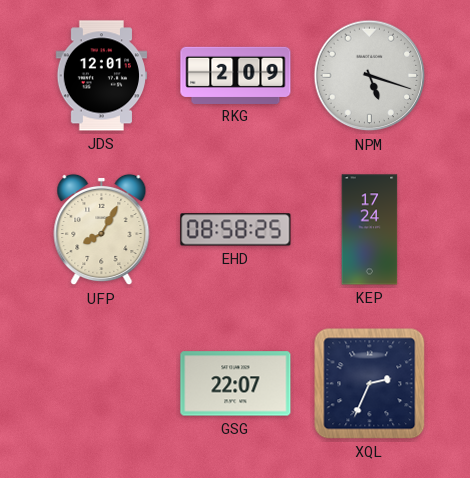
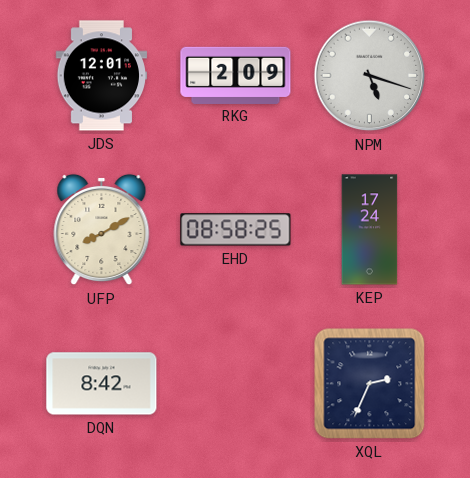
UFP: 8:05 -> 8:10 (102, 230)
DQN: none -> 8:42 (102, 384)
GSG: 22:07 -> none (236, 384)
